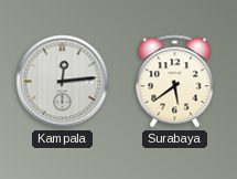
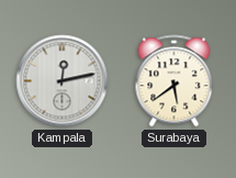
Kampala: 12:14 -> 12:13 (63, 81)
